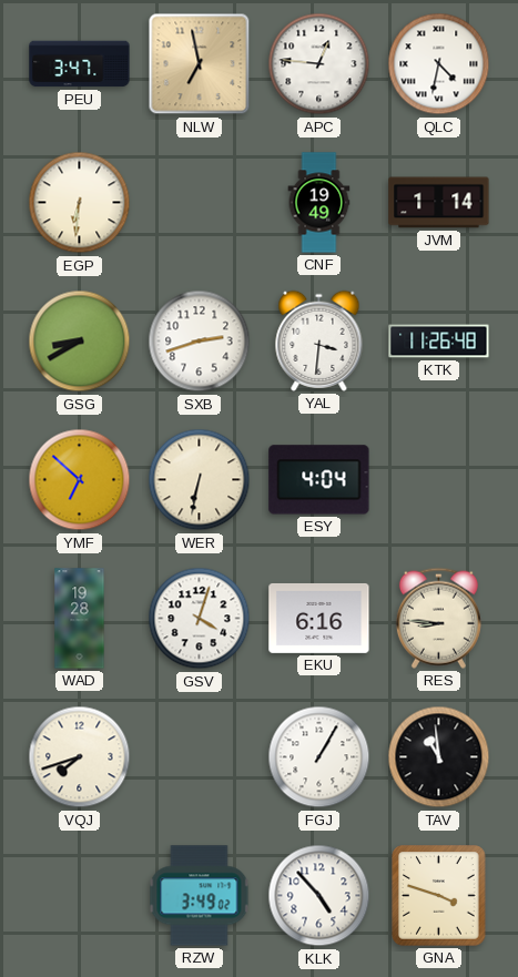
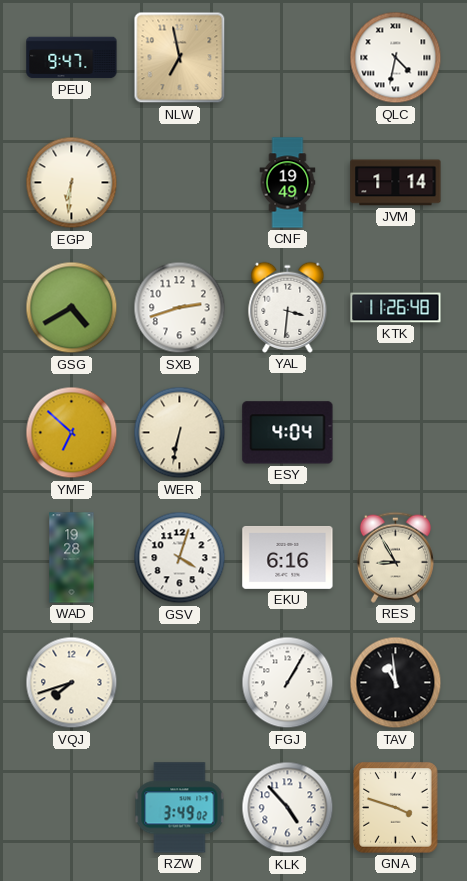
PEU: 3:47 -> 9:47 (72, 58)
APC: 12:46 -> none (319, 64)
GSG: 8:40 -> 4:40 (72, 308)
RES: 8:46 -> 8:55 (395, 557)
